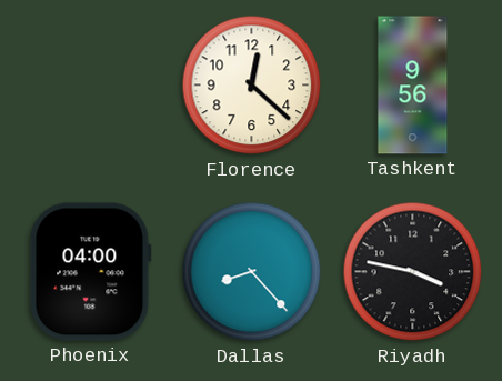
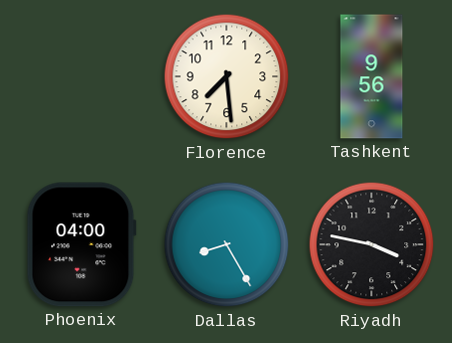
Florence: 12:22 -> 7:29 (227, 77)
Dallas: 8:23 -> 8:25 (227, 245)
